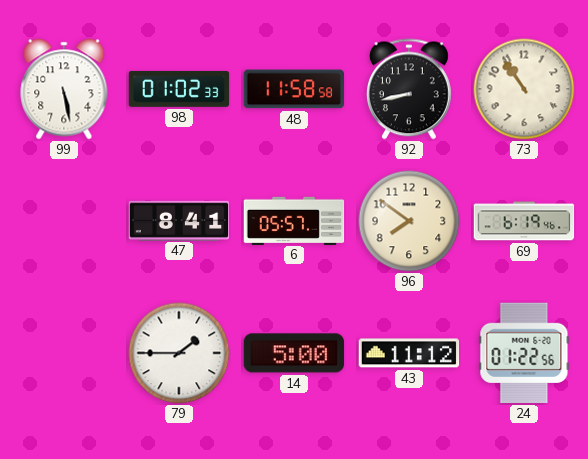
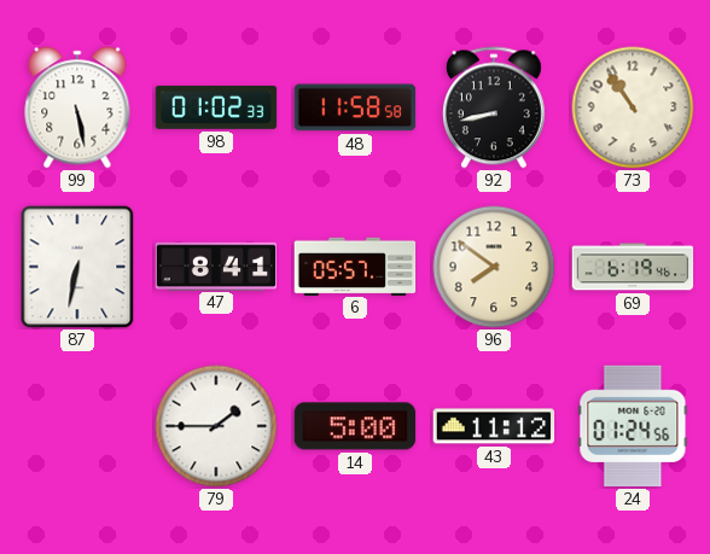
87: none -> 6:32 (77, 267)
24: 01:22 -> 01:24 (633, 426)
